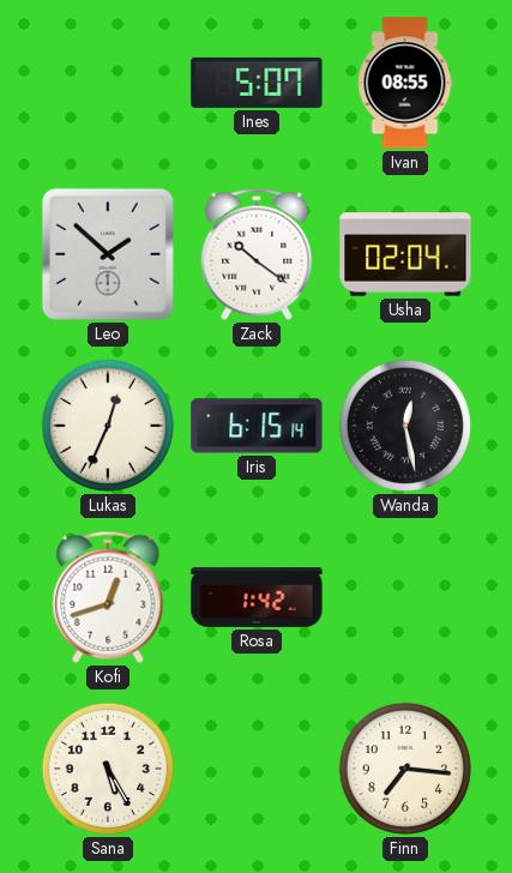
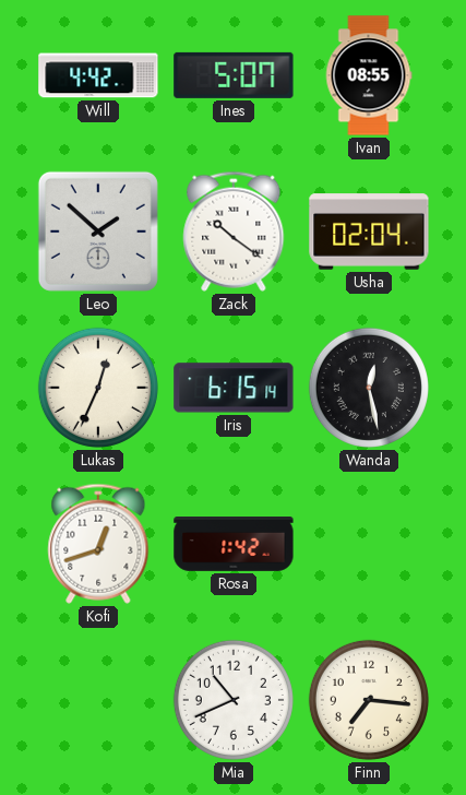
Will: none -> 4:42 (98, 75)
Sana: 5:25 -> none (108, 769)
Mia: none -> 10:41 (234, 700)
